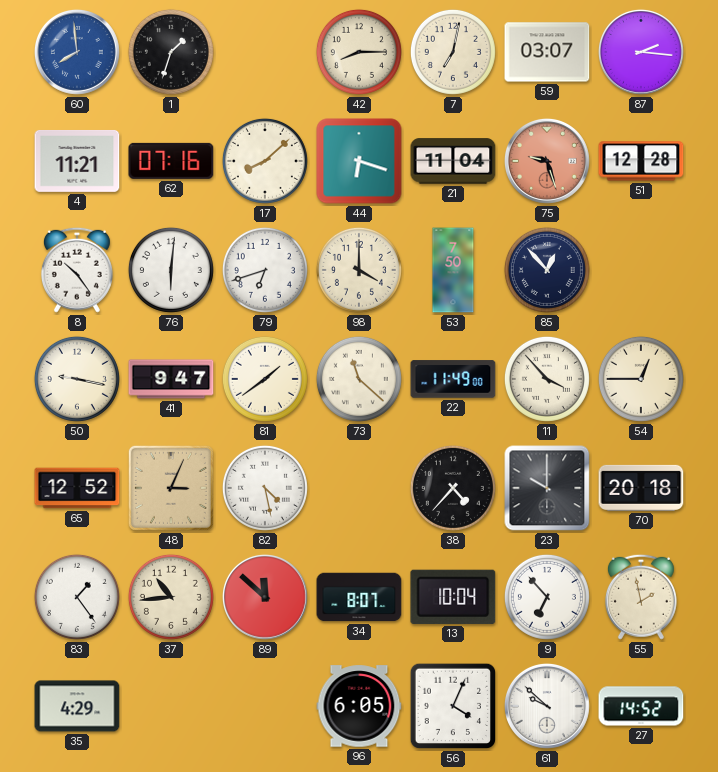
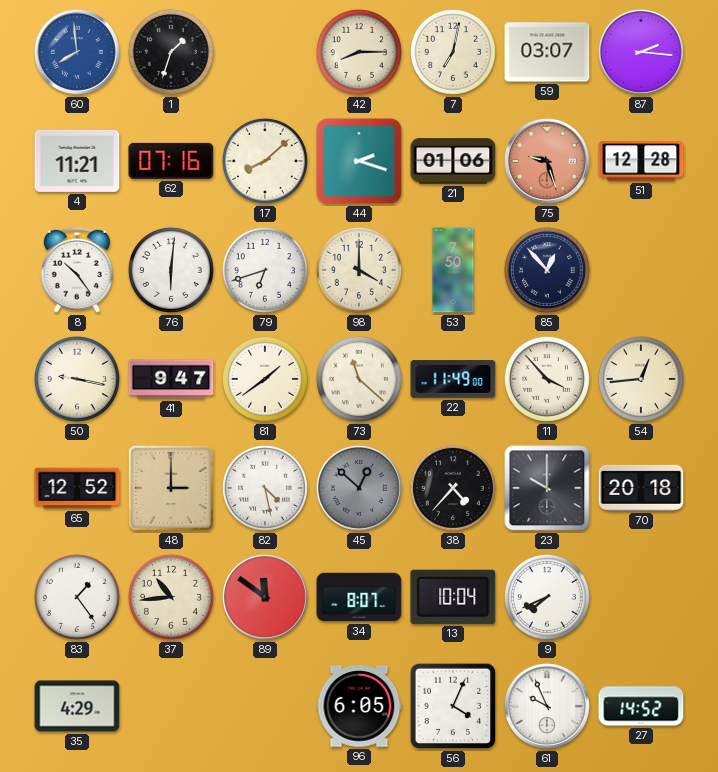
44: 6:18 -> 2:18 (359, 161)
21: 11:04 -> 01:06 (453, 161)
54: 12:45 -> 12:44 (641, 379)
48: 3:04 -> 3:00 (171, 488)
45: none -> 12:52 (359, 488)
89: 11:52 -> 11:51 (265, 597)
9: 6:53 -> 7:41 (547, 597)
55: 1:58 -> none (641, 597)
61: 9:52 -> 9:56 (547, 706)
